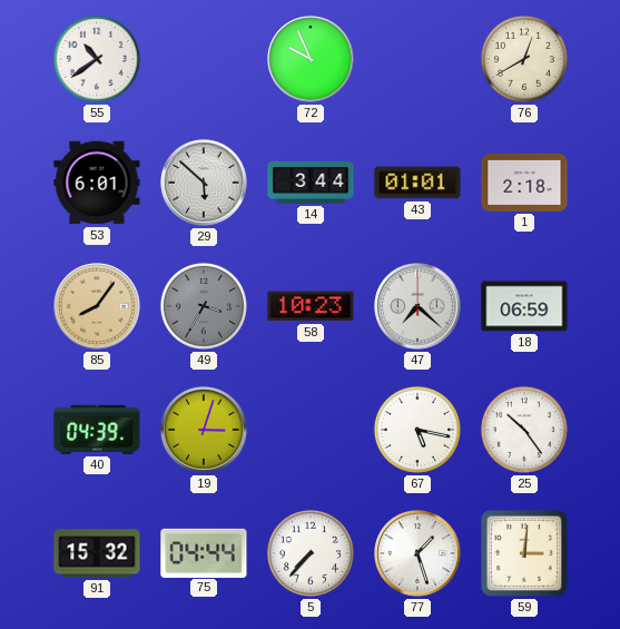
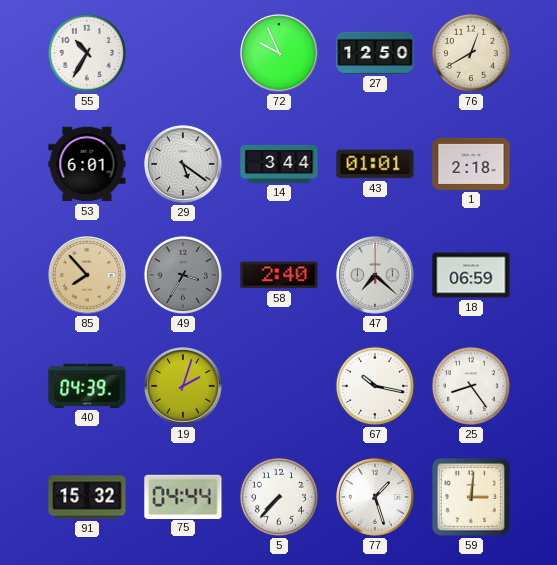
55: 10:39 -> 10:35 (87, 53)
27: none -> 12:50 (375, 53)
29: 5:52 -> 5:21 (183, 164)
85: 8:06 -> 7:53 (87, 275)
58: 10:23 -> 2:40 (279, 275)
19: 3:03 -> 2:03 (183, 386)
67: 5:17 -> 10:17 (375, 386)
25: 10:24 -> 8:24 (471, 386)
